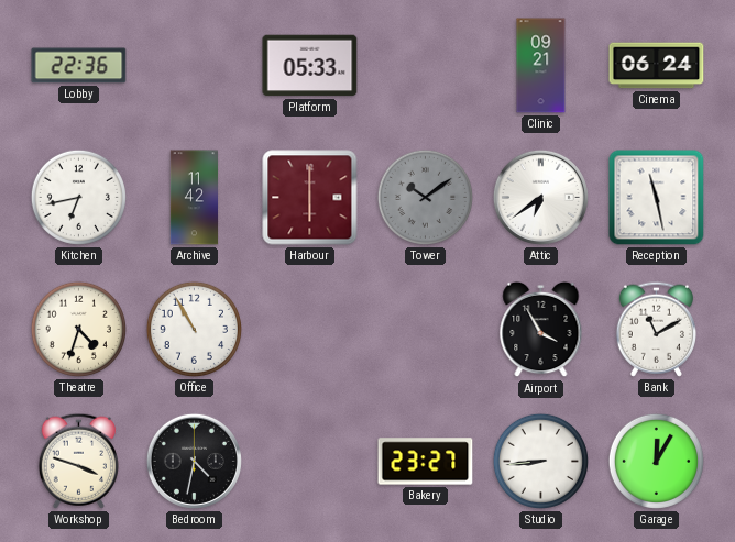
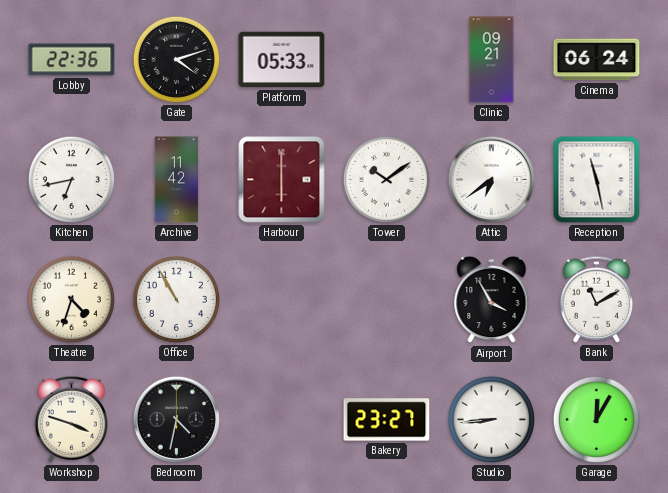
Gate: none -> 4:12 (176, 59)
Tower dial: grey -> white (386, 179)
